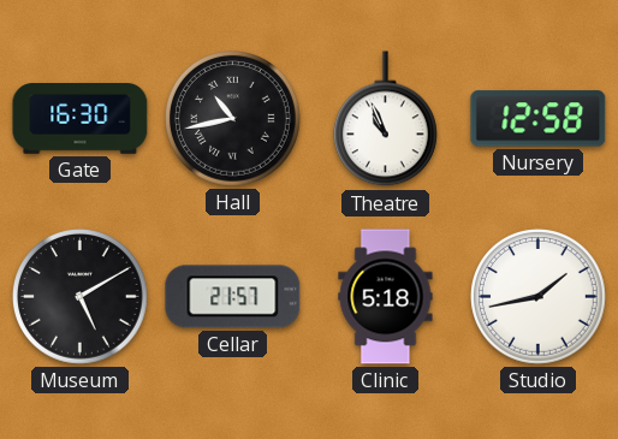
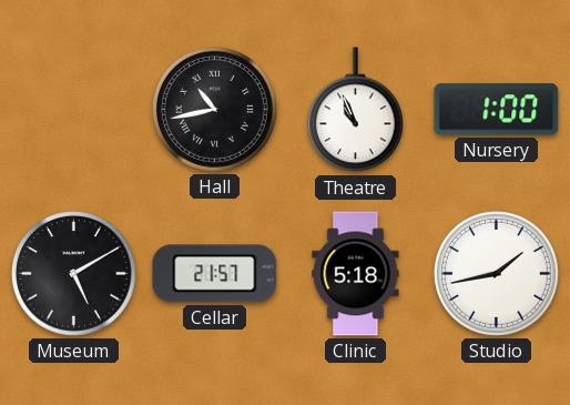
Gate: 16:30 -> none (81, 119)
Nursery: 12:58 -> 1:00 (497, 110)
